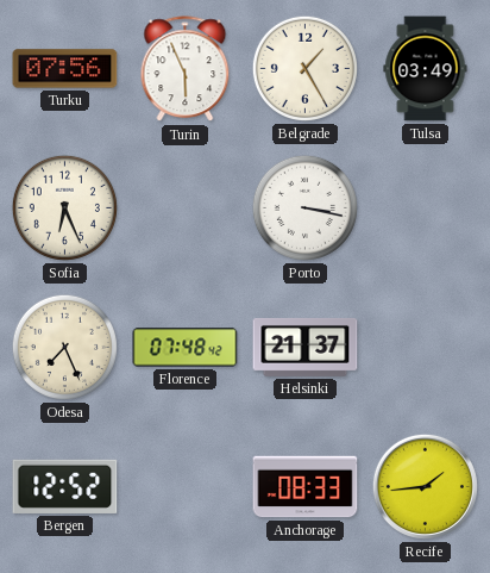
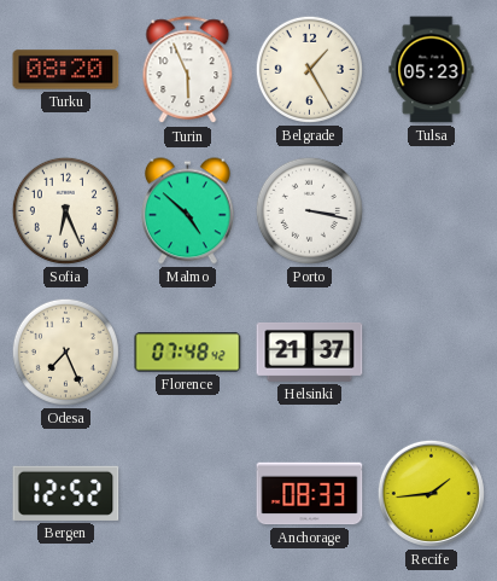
Turku: 07:56 -> 08:20 (66, 70)
Tulsa: 03:49 -> 05:23 (432, 70)
Malmo: none -> 4:52 (187, 211)
